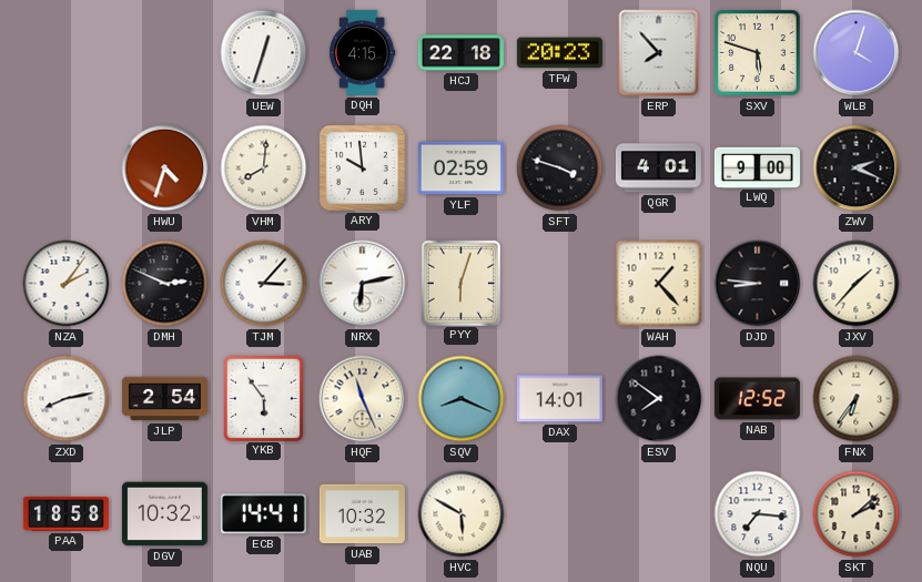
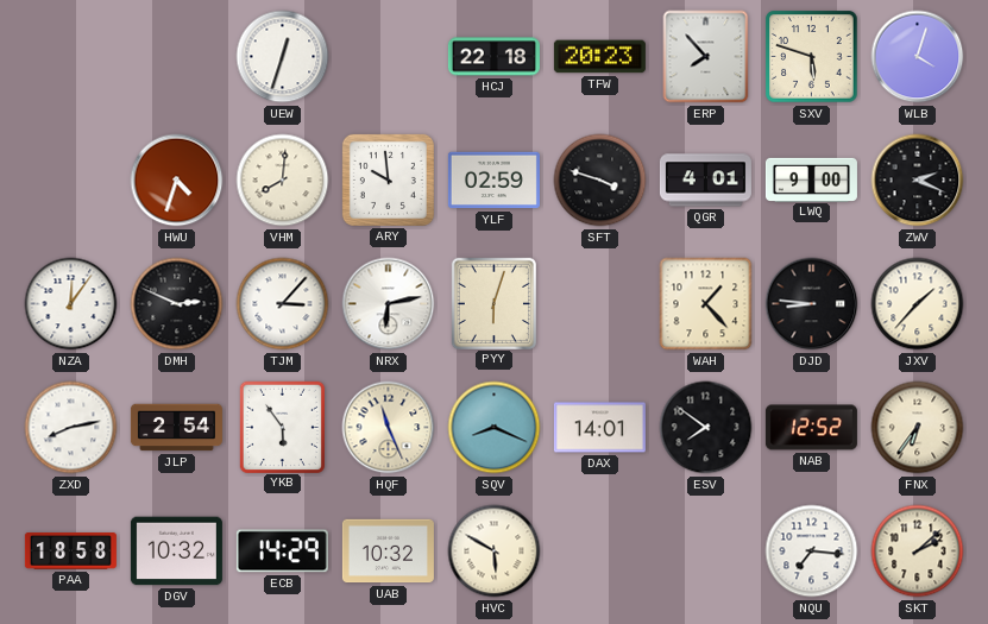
DQH: 4:15 -> none (362, 52)
NZA: 2:06 -> 12:06 (71, 304)
ECB: 14:41 -> 14:29 (282, 551)
